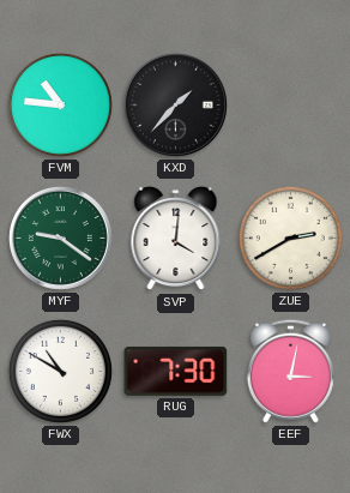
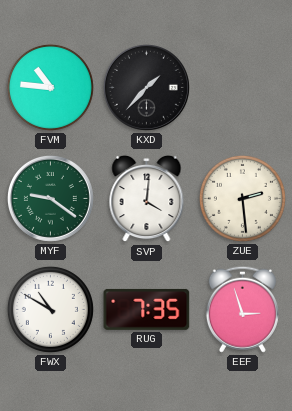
ZUE: 2:40 -> 2:29 (242, 198)
RUG: 7:30 -> 7:35 (147, 309)
EEF: 3:02 -> 2:57 (242, 309)
